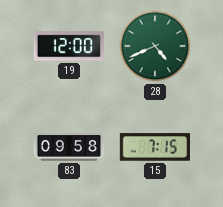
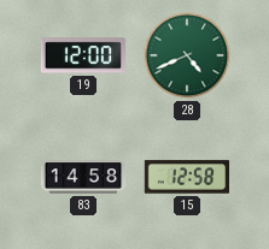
83: 09:58 -> 14:58 (83, 177)
15: 7:15 -> 12:58 (186, 177)
